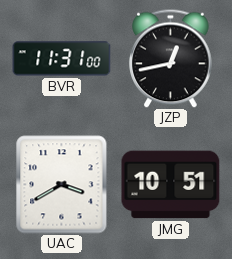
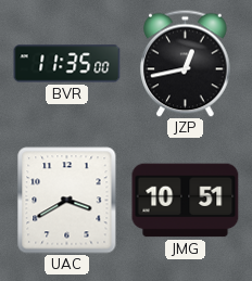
BVR: 11:31 -> 11:35 (67, 64)
